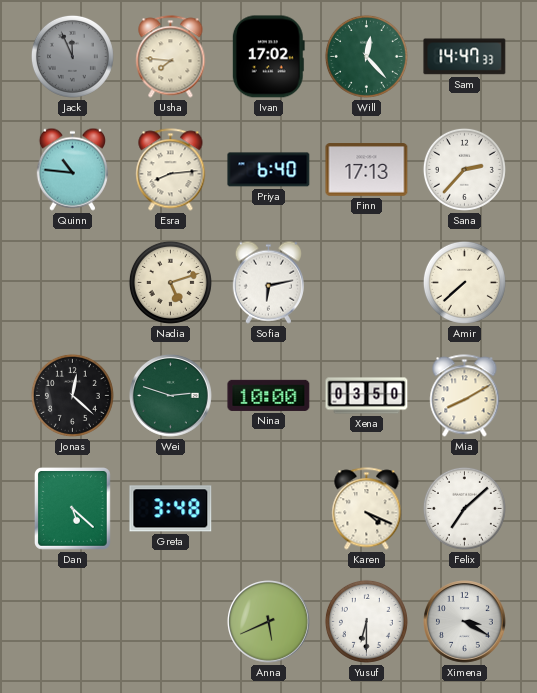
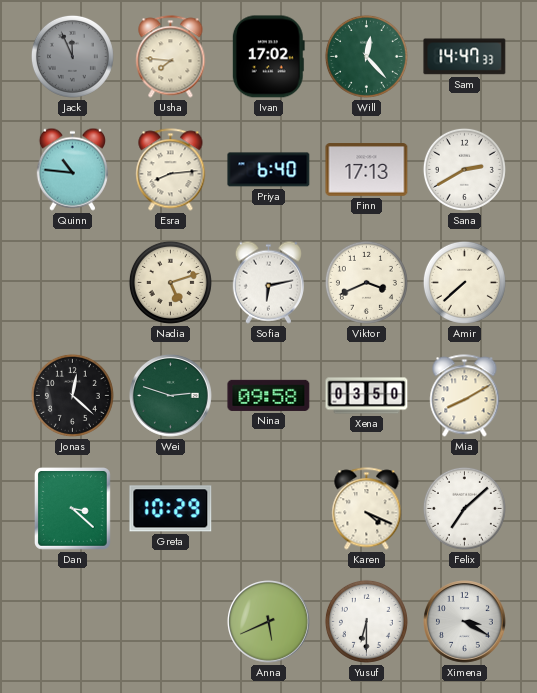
Sana: 2:37 -> 2:40 (464, 169)
Viktor: none -> 3:41 (366, 282)
Nina: 10:00 -> 09:58 (269, 395)
Dan: 5:22 -> 3:22 (73, 509)
Greta: 3:48 -> 10:29 (171, 509)
